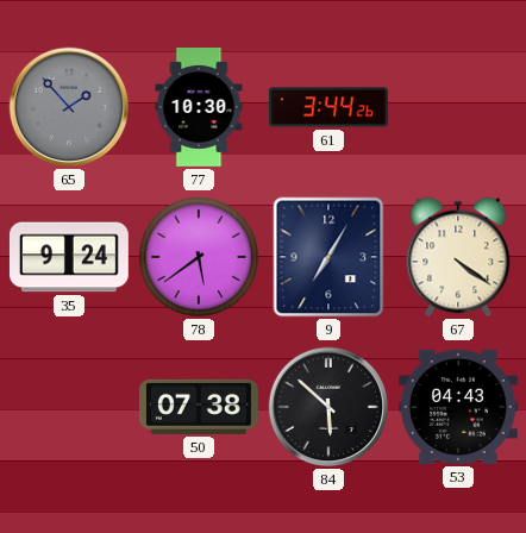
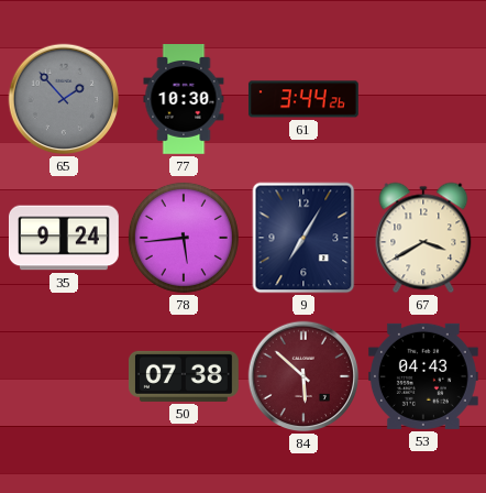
78: 5:39 -> 5:44 (184, 238)
67: 4:21 -> 3:40 (423, 238)
84 dial: black -> burgundy (303, 376)
